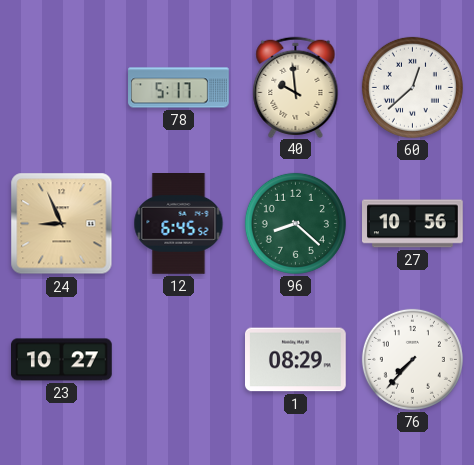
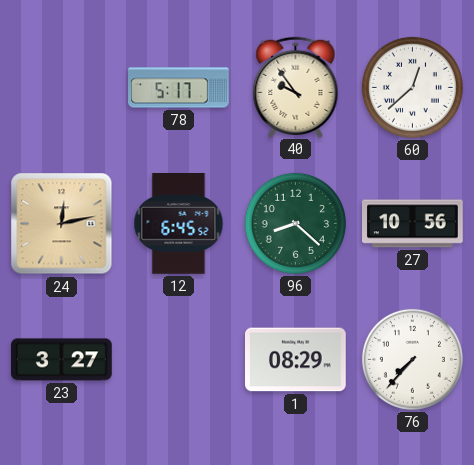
40: 9:59 -> 9:54 (296, 87)
24: 8:56 -> 12:13 (62, 224)
23: 10:27 -> 3:27 (62, 360)
